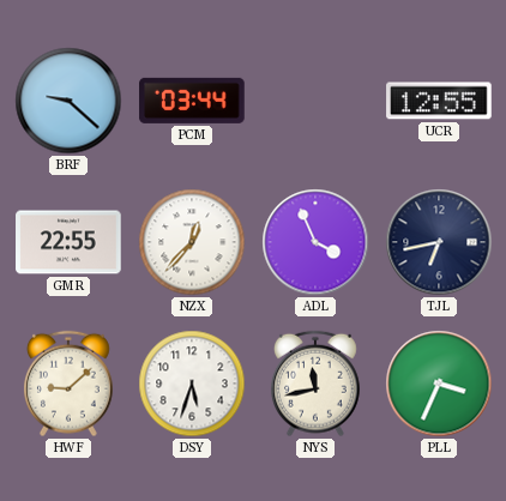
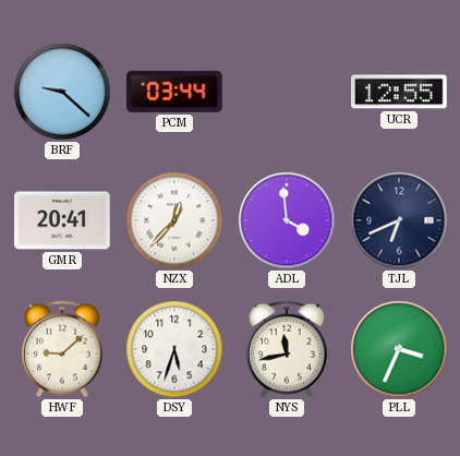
GMR: 22:55 -> 20:41 (62, 220)
ADL: 3:56 -> 3:59 (287, 220)
TJL: 6:43 -> 6:41 (399, 220)
